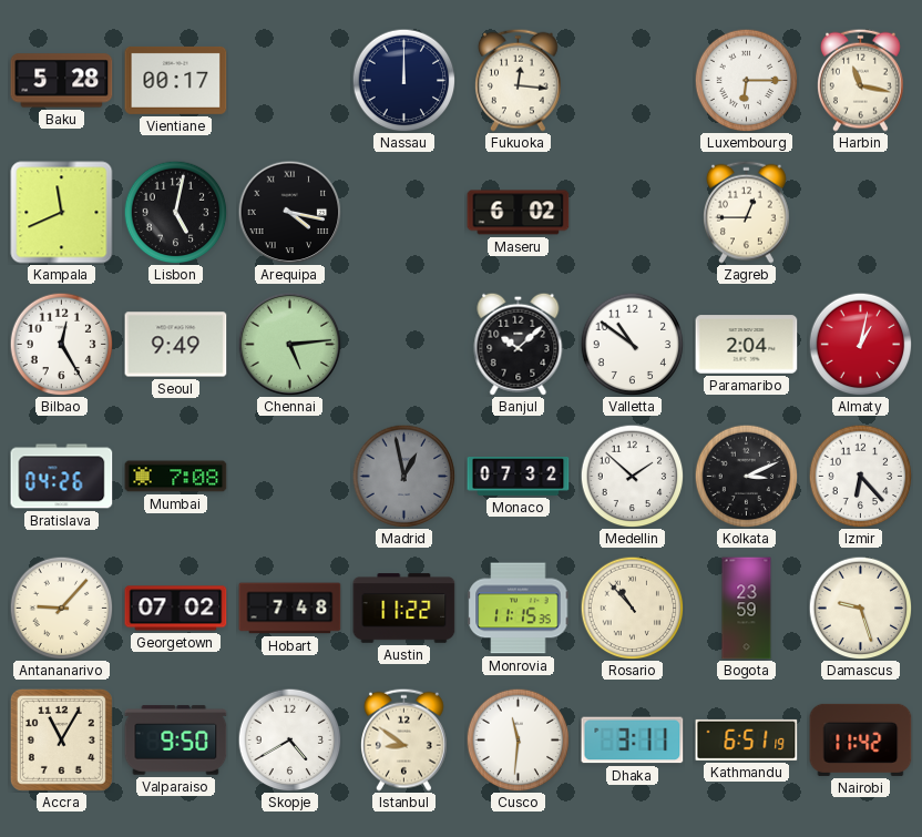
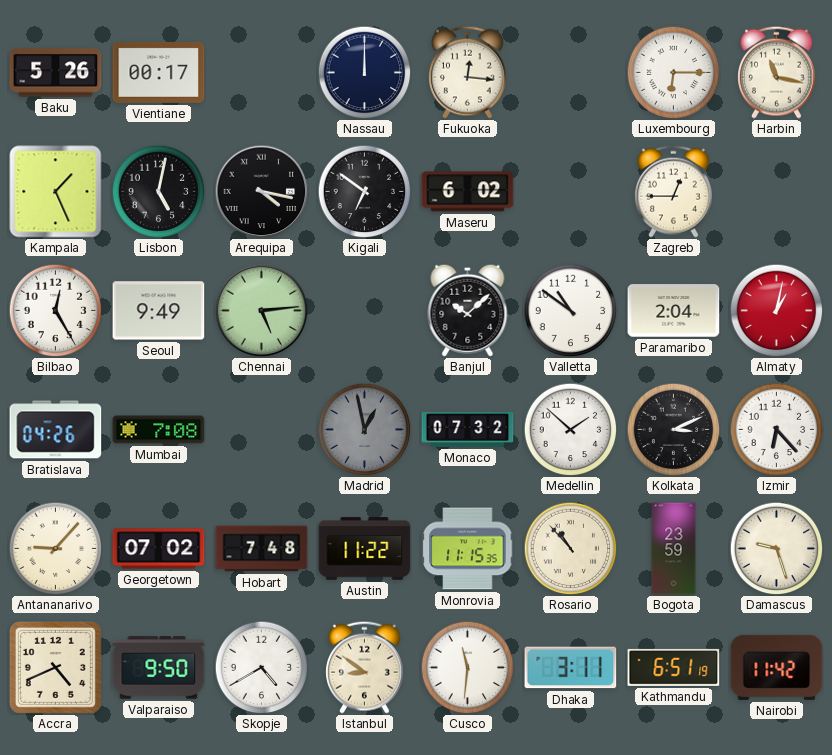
Baku: 5:28 -> 5:26 (56, 73)
Kampala: 11:41 -> 1:26 (56, 192)
Kigali: none -> 6:51 (364, 191)
Accra: 11:05 -> 4:41 (55, 667)
